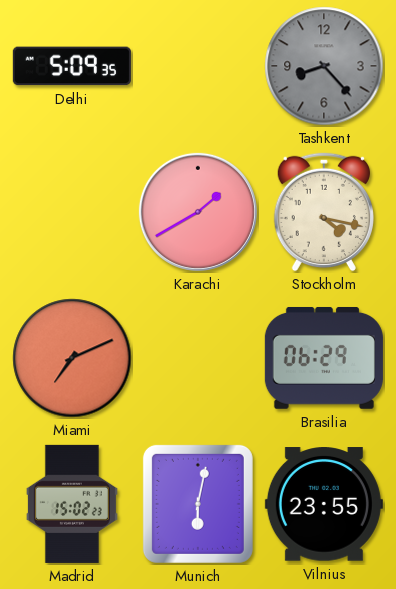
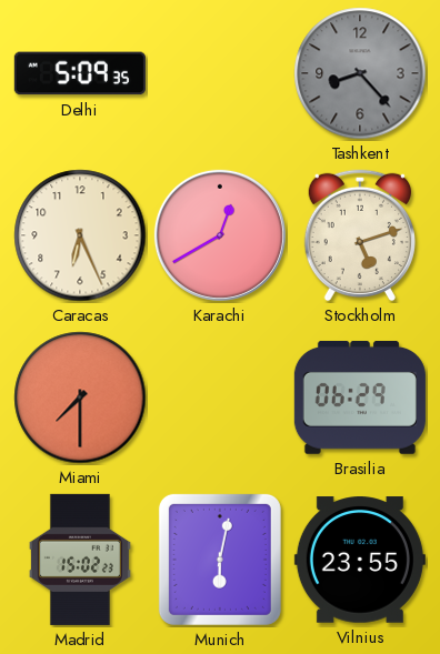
Caracas: none -> 6:26 (80, 235)
Karachi: 1:40 -> 12:40 (220, 235)
Stockholm: 4:17 -> 5:12 (359, 235)
Miami: 7:11 -> 7:30 (80, 398)
